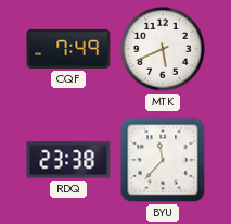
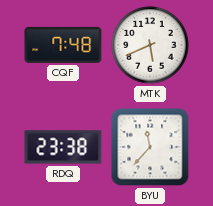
CQF: 7:49 -> 7:48 (63, 45)
